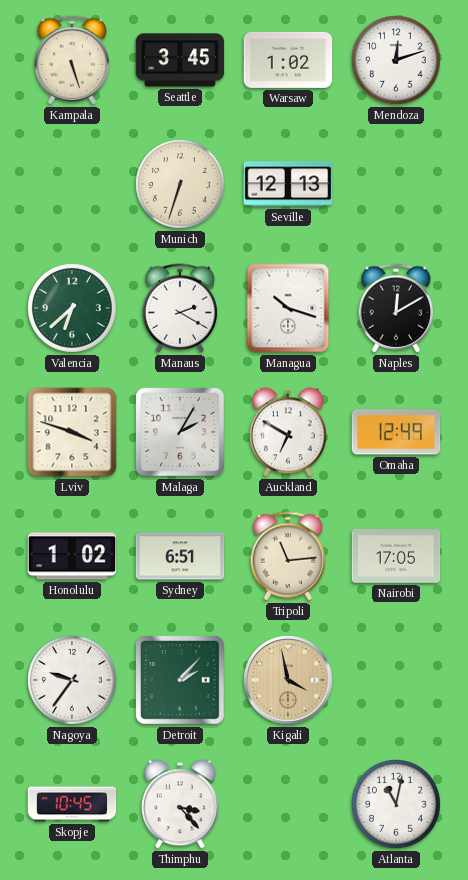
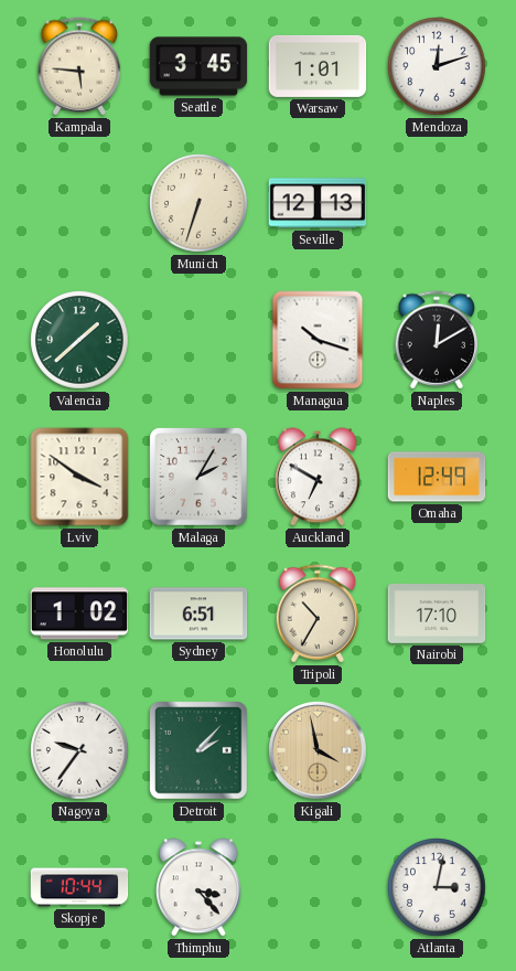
Kampala: 5:27 -> 5:46 (79, 66)
Warsaw: 1:02 -> 1:01 (318, 66)
Valencia: 6:38 -> 1:38 (80, 341)
Manaus: 2:20 -> none (180, 308)
Lviv: 3:48 -> 3:51 (79, 477)
Tripoli: 11:14 -> 10:35 (318, 613)
Nairobi: 17:05 -> 17:10 (437, 615)
Skopje: 10:45 -> 10:44 (79, 887)
Atlanta: 11:02 -> 3:02 (438, 888)
